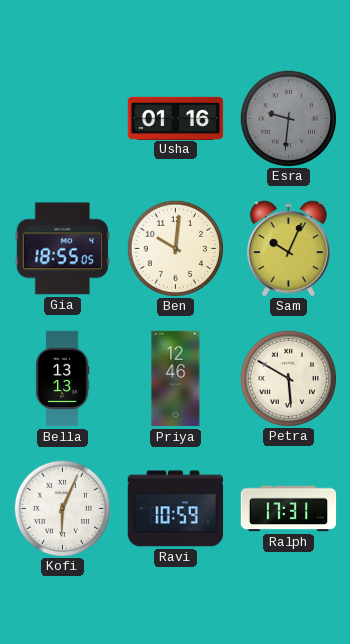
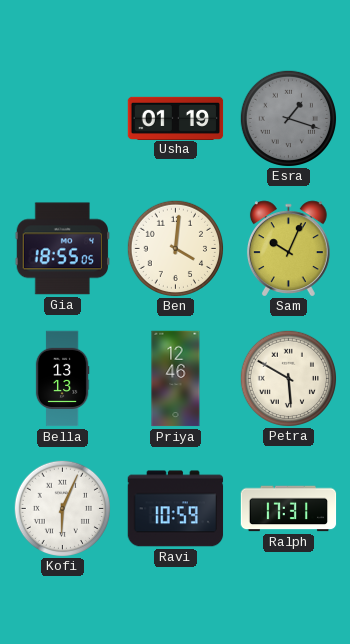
Usha: 01:16 -> 01:19 (176, 118)
Esra: 9:31 -> 1:18 (288, 118)
Ben: 10:01 -> 4:01 (175, 248)
